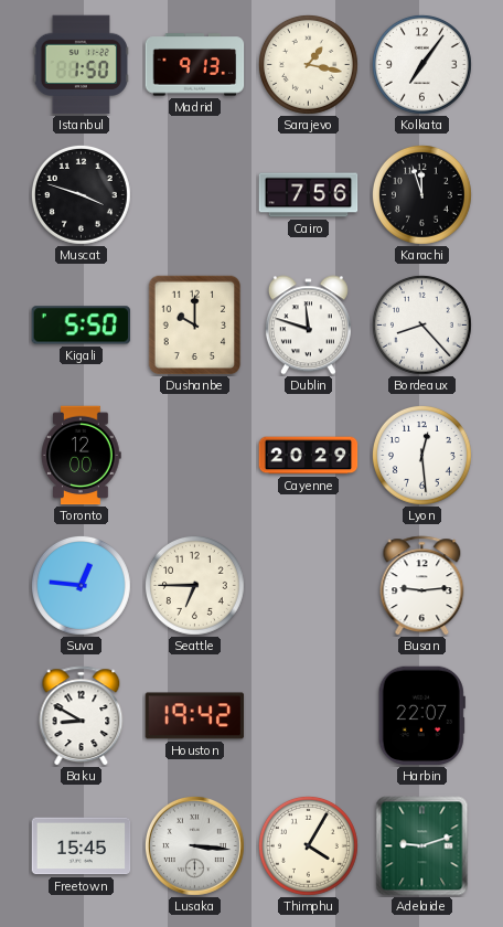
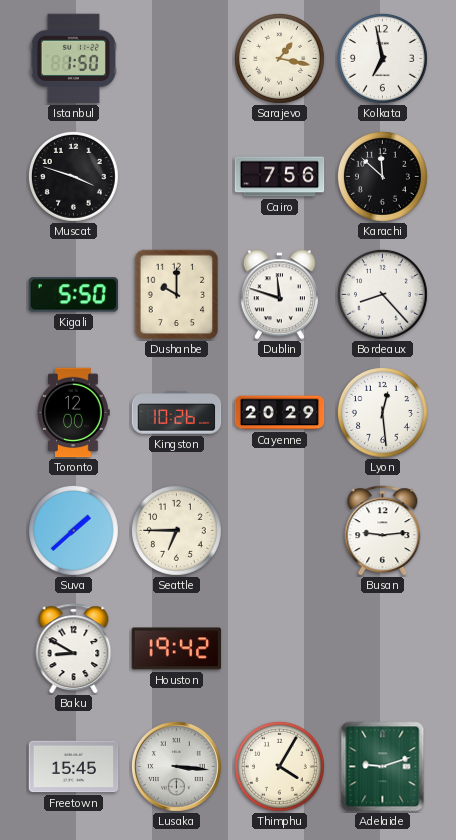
Madrid: 9:13 -> none (195, 65)
Kolkata: 7:06 -> 6:58 (382, 58)
Karachi: 11:57 -> 11:52 (382, 176)
Kingston: none -> 10:26 (177, 413)
Suva: 12:46 -> 1:38 (73, 530)
Harbin: 22:07 -> none (421, 716)
